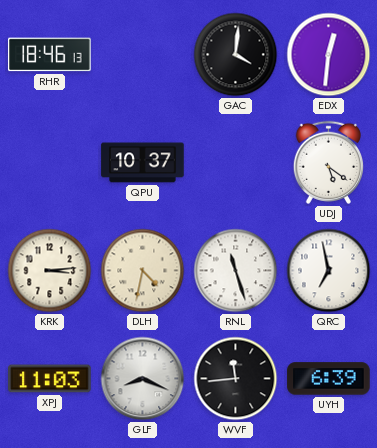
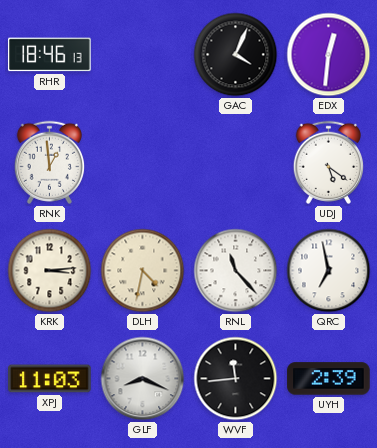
GAC: 4:01 -> 4:04 (236, 55)
RNK: none -> 12:59 (49, 162)
QPU: 10:37 -> none (143, 163)
RNL: 11:27 -> 11:23 (236, 271)
UYH: 6:39 -> 2:39 (329, 379)
